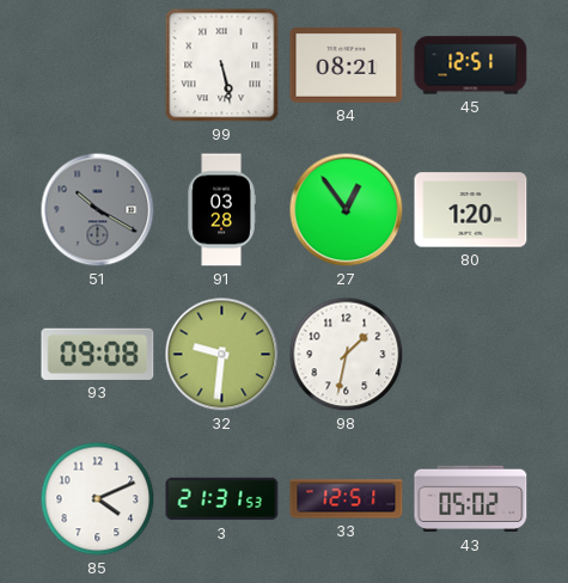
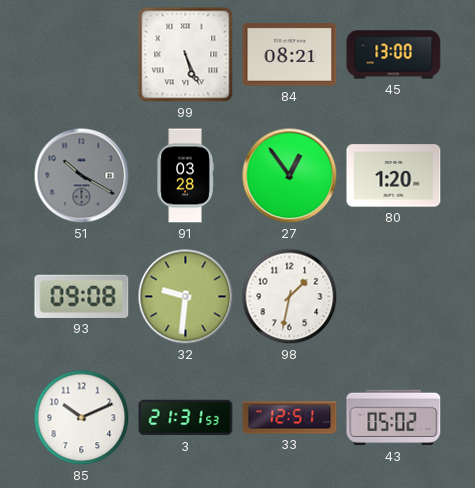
99: 5:28 -> 5:26 (186, 55)
45: 12:51 -> 13:00 (394, 55)
85: 4:11 -> 10:11 (82, 418)
